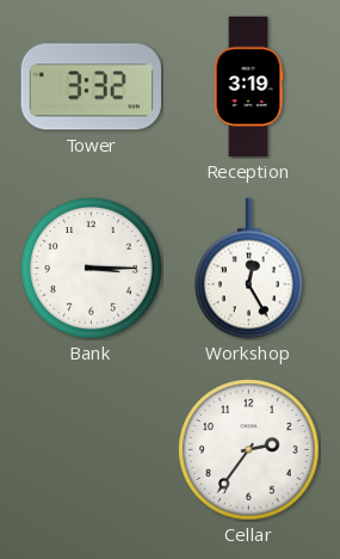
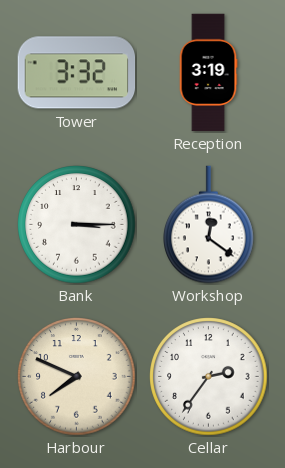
Workshop: 12:25 -> 12:21 (209, 225)
Harbour: none -> 7:49 (77, 377)
